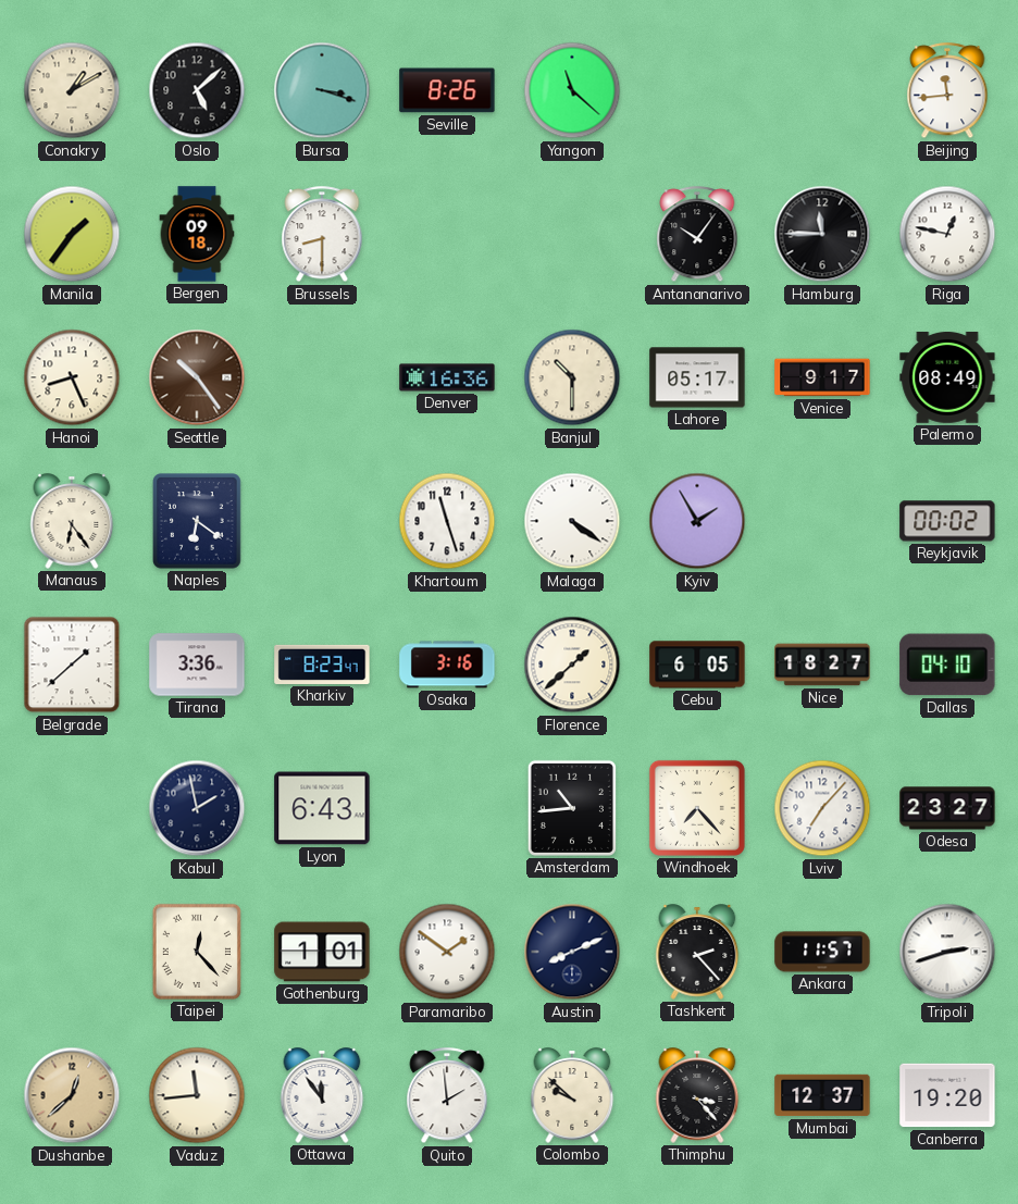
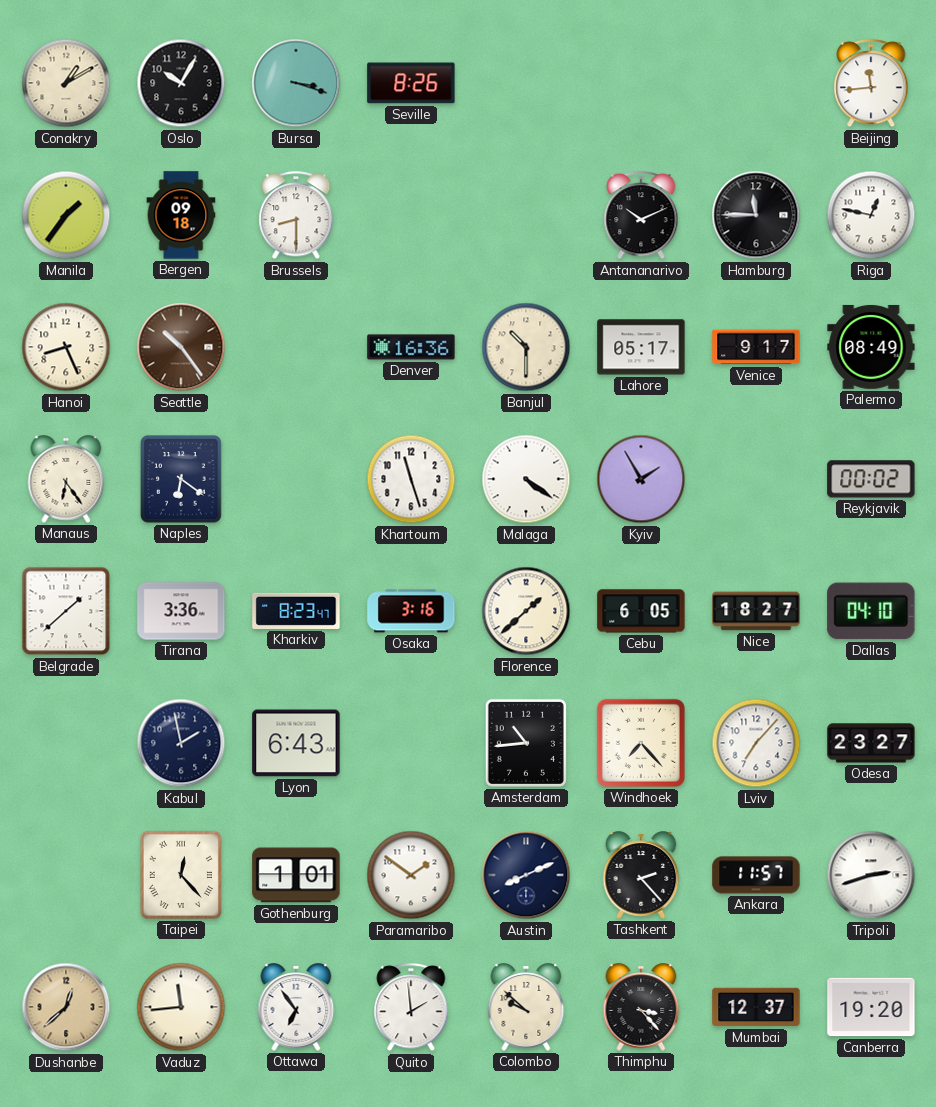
Oslo: 5:08 -> 10:05 (181, 83)
Yangon: 11:22 -> none (572, 90)
Antananarivo: 10:06 -> 10:11 (641, 216)
Ottawa: 11:54 -> 6:54 (296, 1007)
